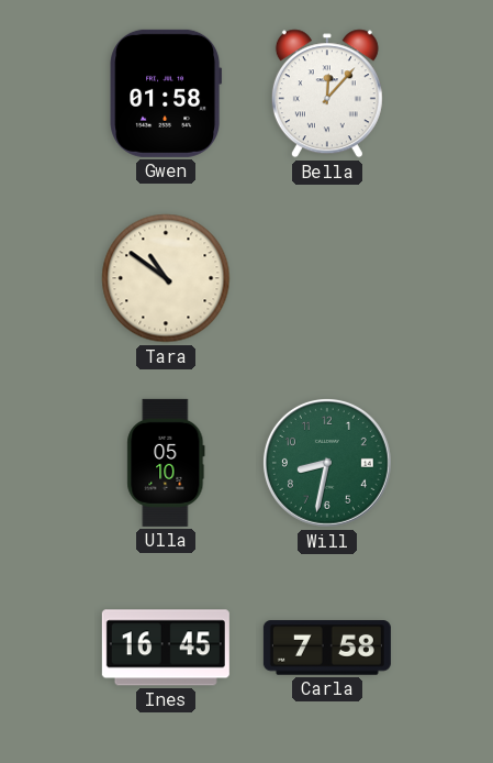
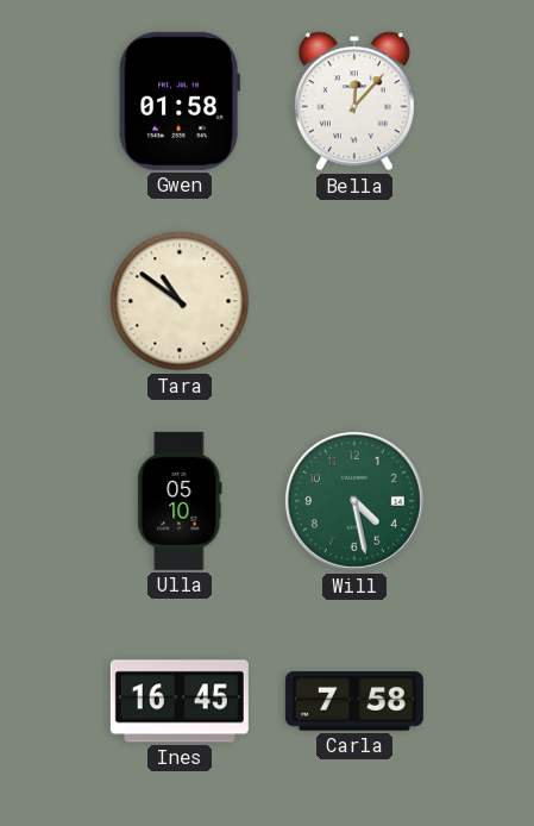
Will: 8:32 -> 4:28 (354, 501)
